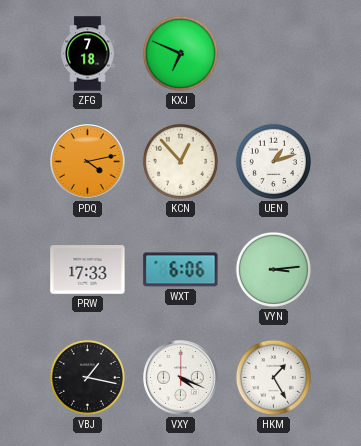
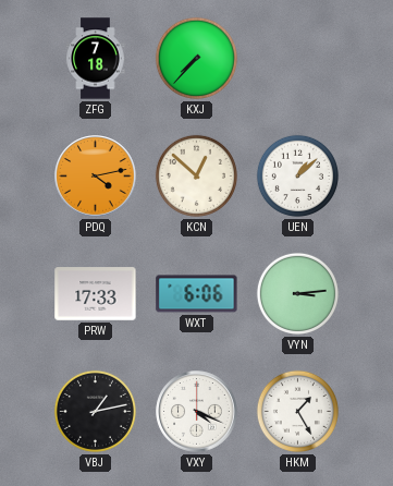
KXJ: 6:49 -> 7:37 (196, 58)
KCN: 12:53 -> 12:52 (196, 175)
UEN: 1:12 -> 1:08 (297, 175)
VBJ: 1:17 -> 1:13 (95, 411)
